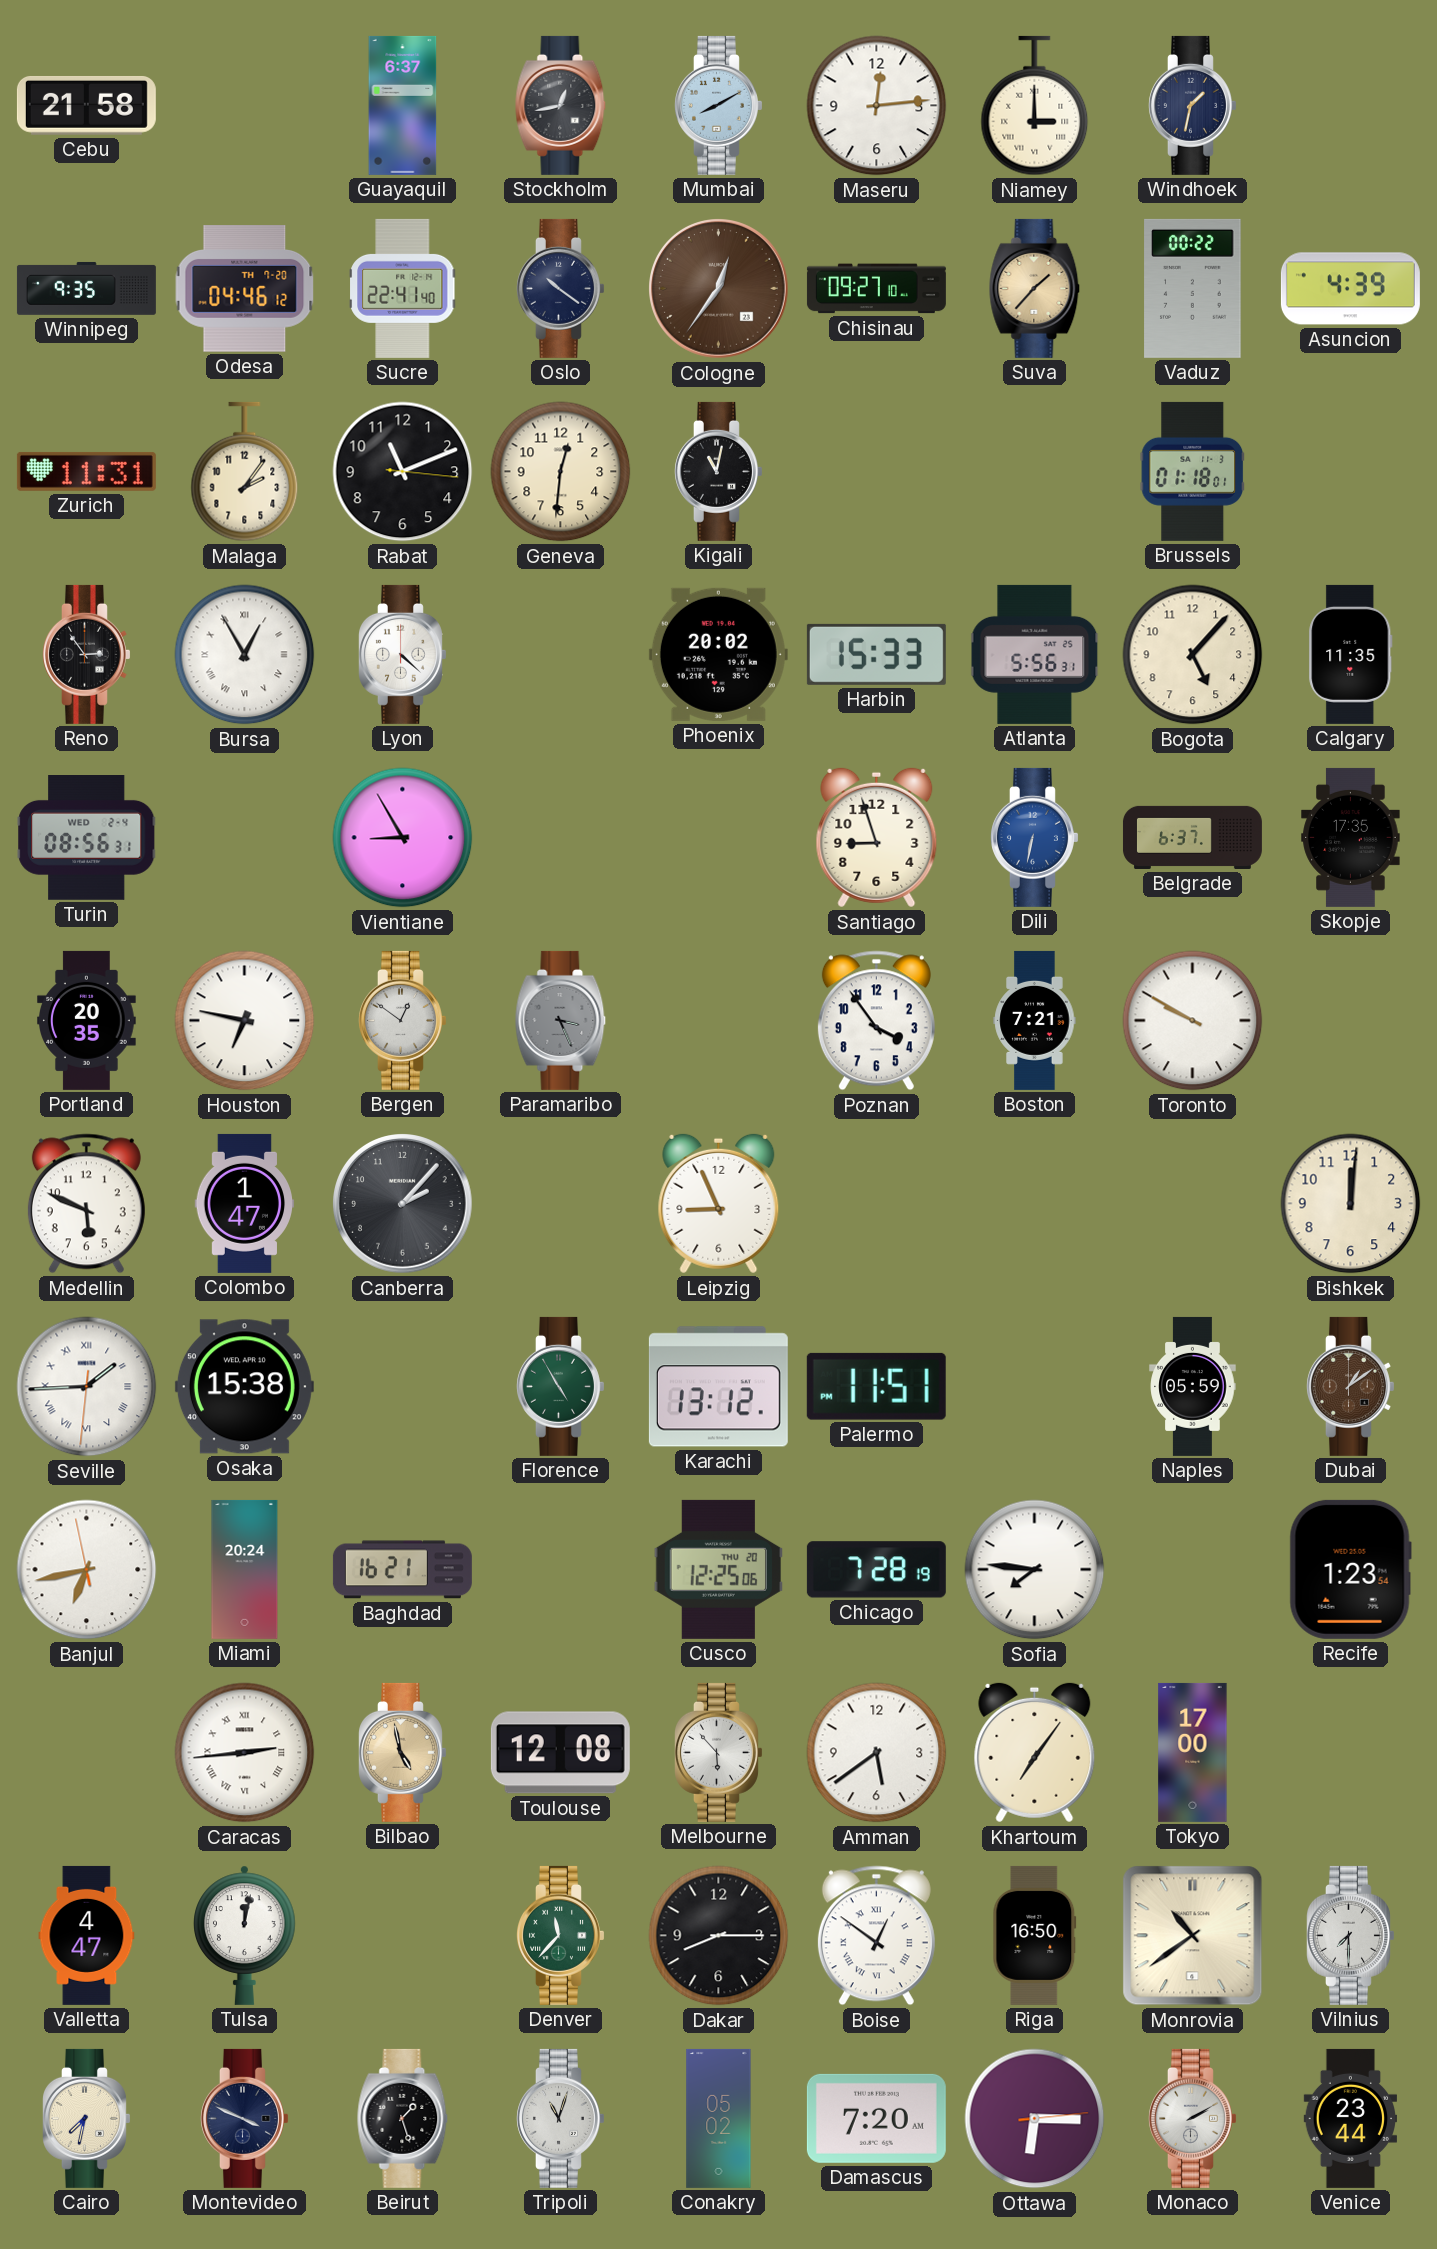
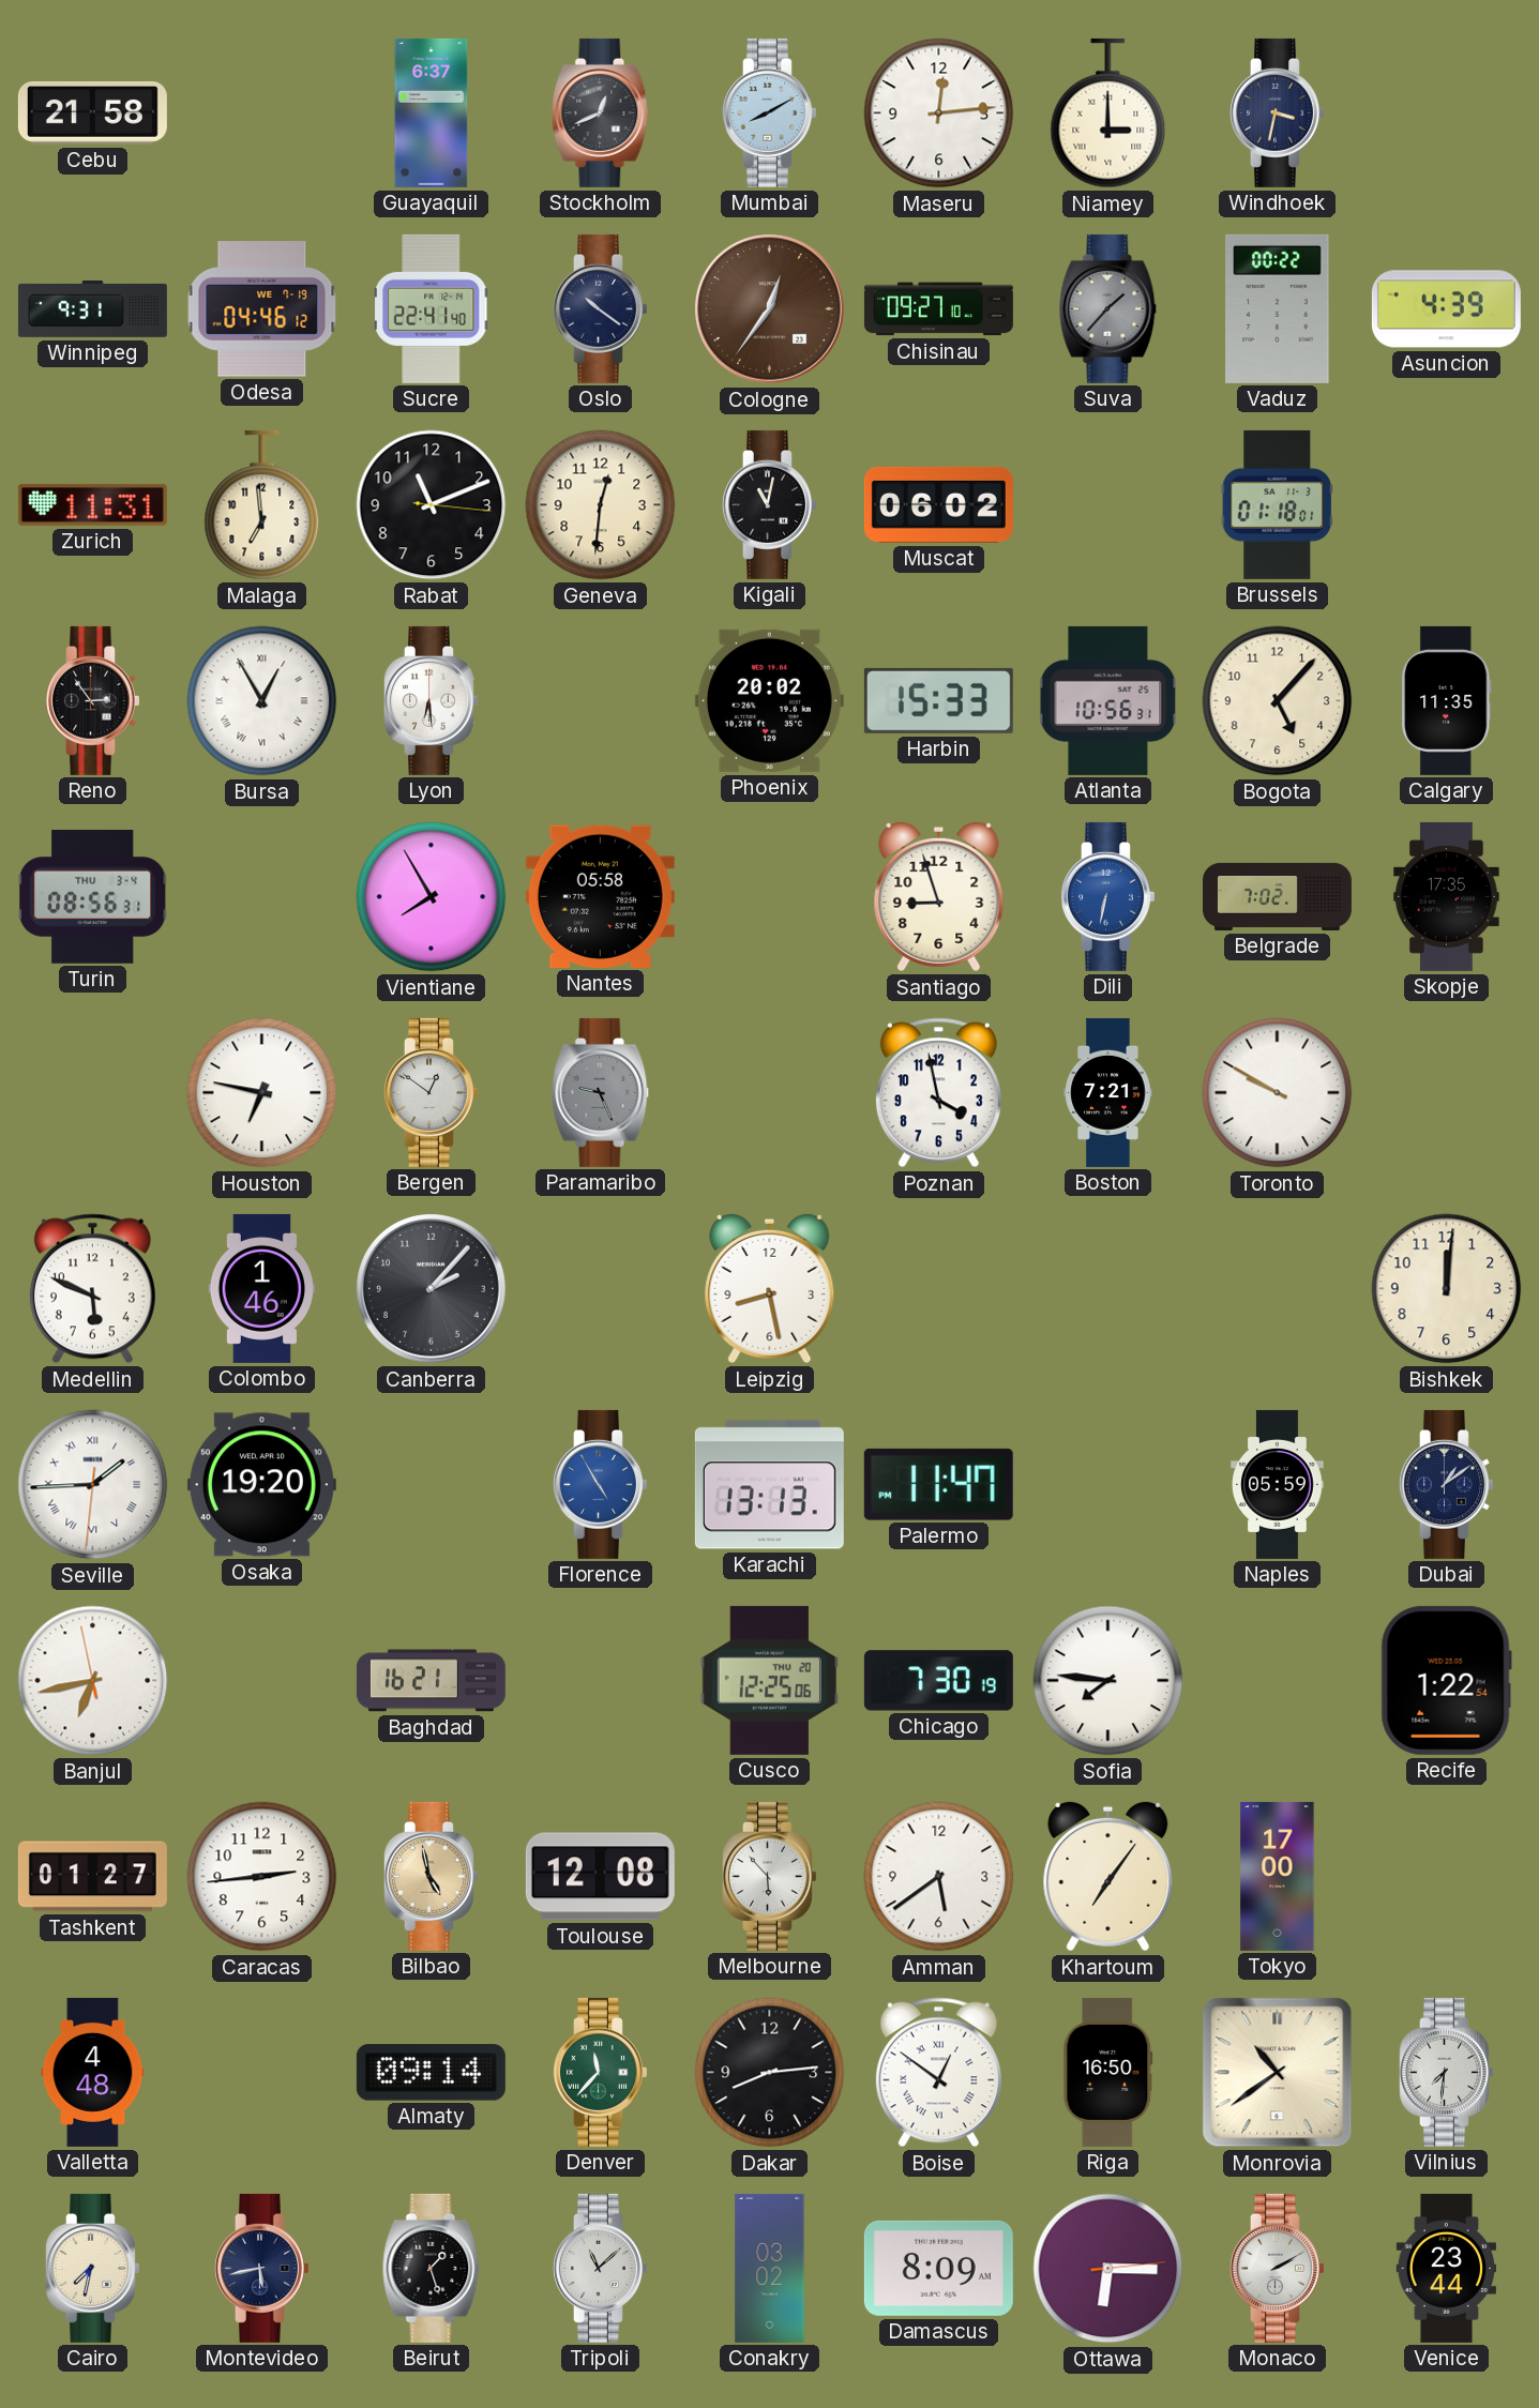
Stockholm: 12:43 -> 12:41 (601, 112)
Windhoek: 1:32 -> 3:32 (1278, 112)
Winnipeg: 9:35 -> 9:31 (92, 308)
Odesa date: TH 7-20 -> WE 7-19 (262, 309)
Suva dial: champagne -> grey (1108, 308)
Malaga: 2:06 -> 6:59 (262, 505)
Muscat: none -> 06:02 (938, 504)
Lyon: 4:22 -> 6:29 (432, 700)
Atlanta: 5:56 -> 10:56 (1108, 700)
Turin date: WED 2-4 -> THU 3-4 (93, 897)
Vientiane: 8:55 -> 7:55 (432, 897)
Nantes: none -> 05:58 (600, 896)
Belgrade: 6:37 -> 7:02 (1277, 896)
Portland: 20:35 -> none (87, 1020)
Paramaribo: 3:26 -> 9:26 (601, 1092)
Poznan: 3:54 -> 3:58 (938, 1093)
Colombo: 1:47 -> 1:46 (262, 1288)
Leipzig: 8:56 -> 8:28 (770, 1289)
Osaka: 15:38 -> 19:20 (261, 1485)
Florence dial: green -> blue (601, 1484)
Karachi: 13:12 -> 13:13 (769, 1485)
Palermo: 11:51 -> 11:47 (938, 1484)
Dubai dial: brown -> navy (1447, 1484)
Miami: 20:24 -> none (245, 1569)
Chicago: 7:28 -> 7:30 (938, 1681)
Recife: 1:23 -> 1:22 (1446, 1680)
Tashkent: none -> 01:27 (92, 1877)
Caracas numerals: Roman -> Arabic (262, 1877)
Valletta: 4:47 -> 4:48 (93, 2072)
Tulsa: 12:02 -> none (245, 1935)
Almaty: none -> 09:14 (431, 2073)
Dakar: 8:15 -> 8:14 (770, 2073)
Vilnius: 7:30 -> 7:31 (1447, 2072)
Montevideo: 3:49 -> 5:43 (262, 2268)
Tripoli: 11:03 -> 11:08 (601, 2268)
Conakry: 05:02 -> 03:02 (770, 2268)
Damascus: 7:20 -> 8:09 (938, 2268)
